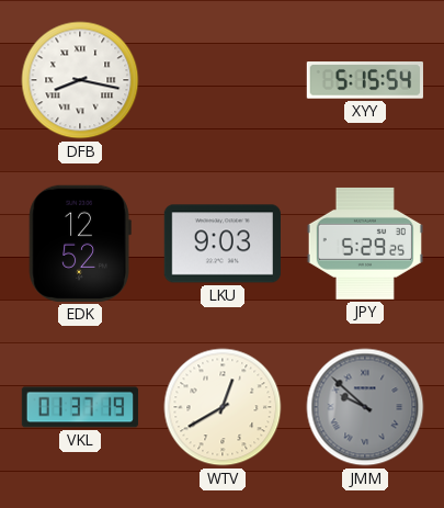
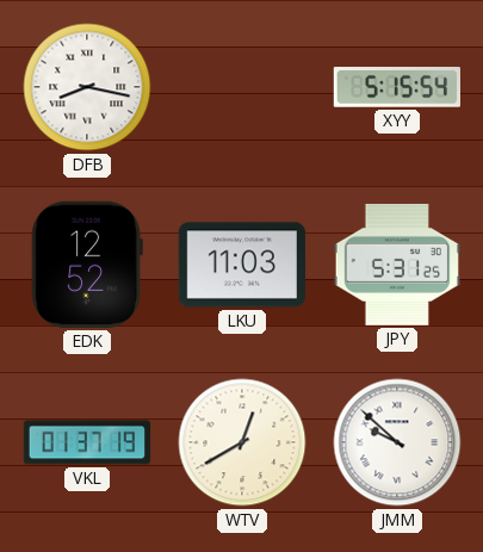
LKU: 9:03 -> 11:03 (242, 265)
JPY: 5:29 -> 5:31 (396, 265)
JMM dial: grey -> white (397, 442)
